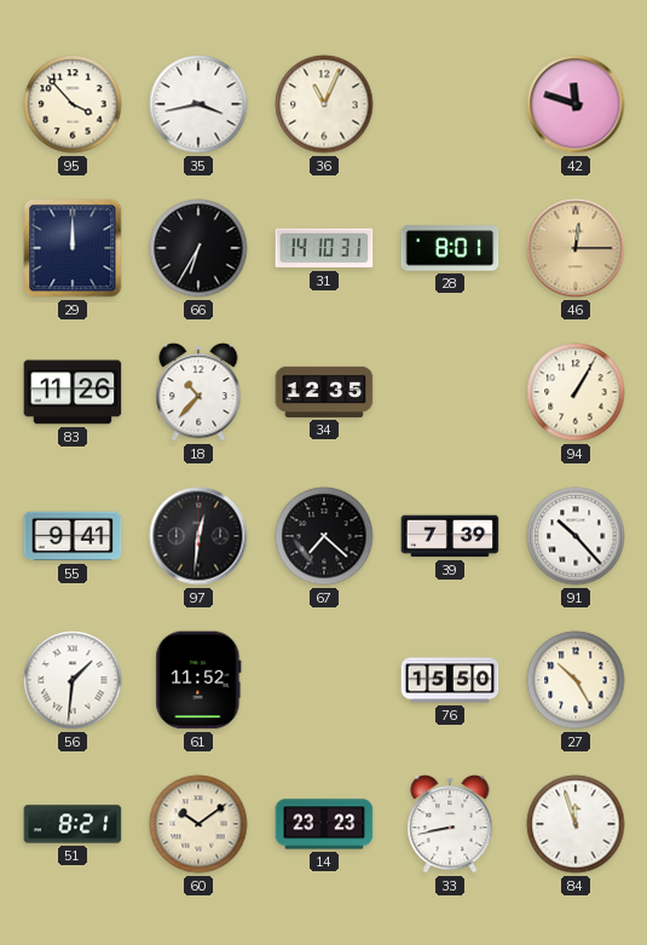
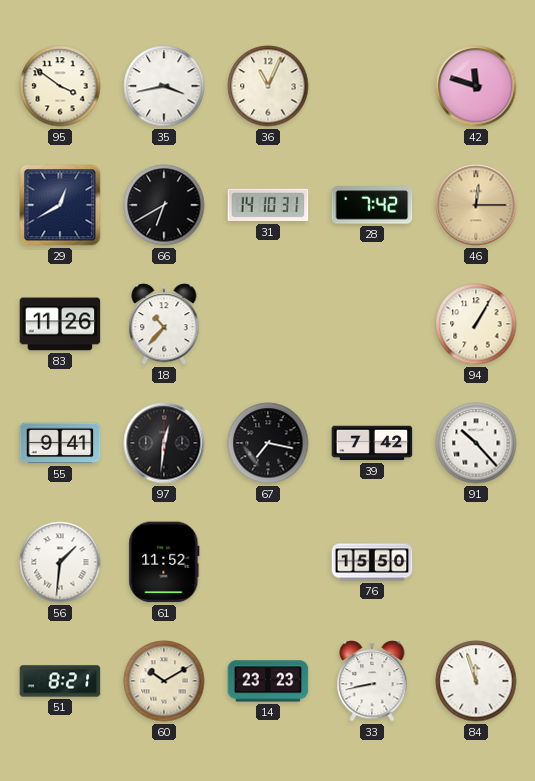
95: 3:53 -> 3:51 (60, 86)
29: 12:00 -> 12:40 (60, 205)
66: 6:35 -> 6:40 (164, 205)
28: 8:01 -> 7:42 (372, 205)
34: 12:35 -> none (324, 392)
67: 7:22 -> 7:17 (268, 443)
39: 7:39 -> 7:42 (372, 443)
27: 10:25 -> none (576, 680)
60: 10:09 -> 10:10 (164, 681)
